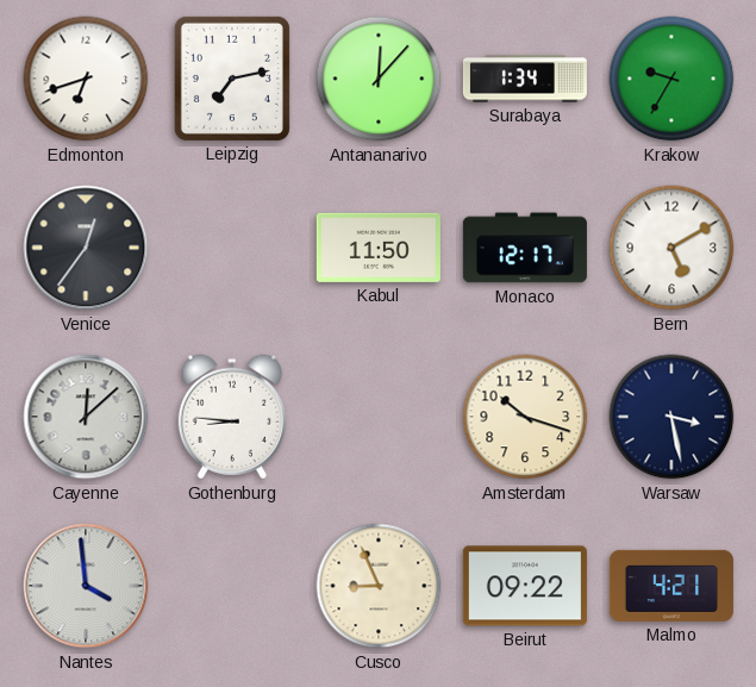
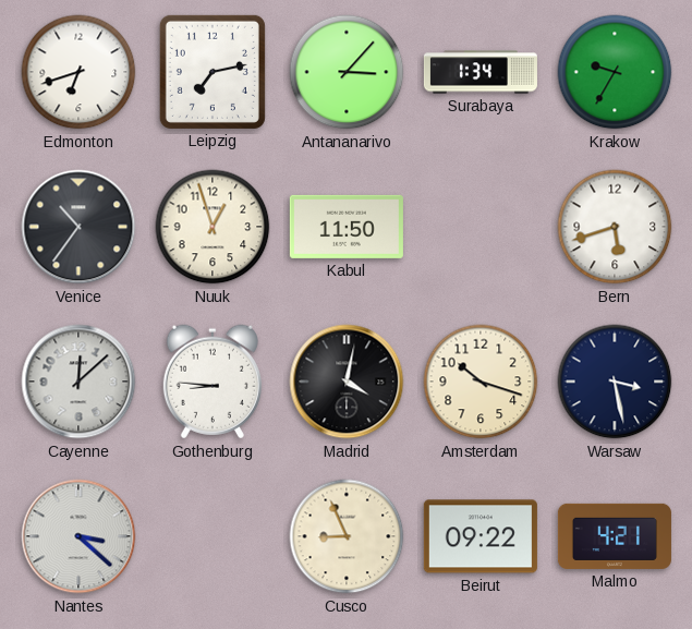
Antananarivo: 12:07 -> 3:07 (347, 72)
Venice: 12:36 -> 10:36 (78, 227)
Nuuk: none -> 12:57 (213, 227)
Monaco: 12:17 -> none (525, 248)
Bern: 5:10 -> 5:42 (615, 227)
Madrid: none -> 4:02 (347, 382)
Nantes: 3:59 -> 3:22 (78, 536)
